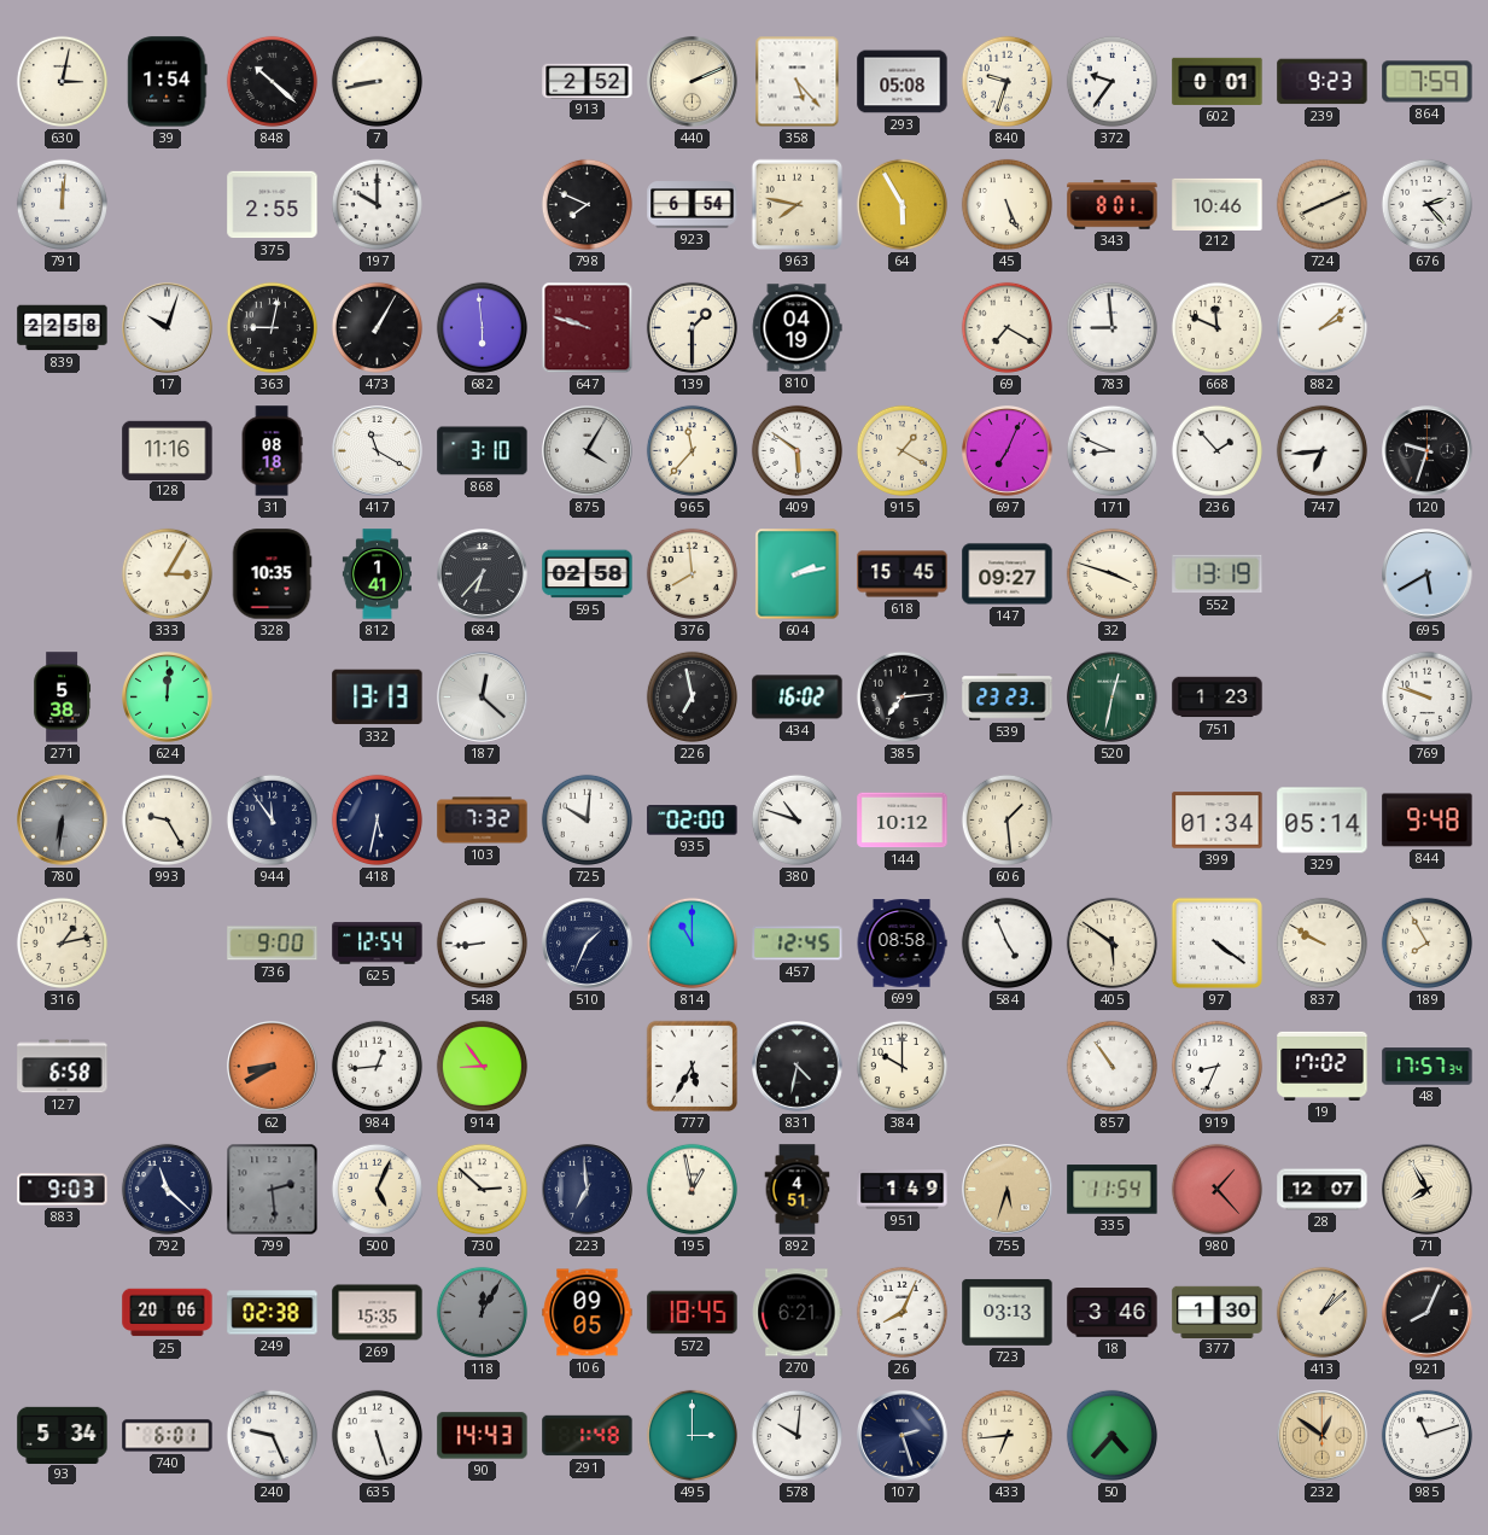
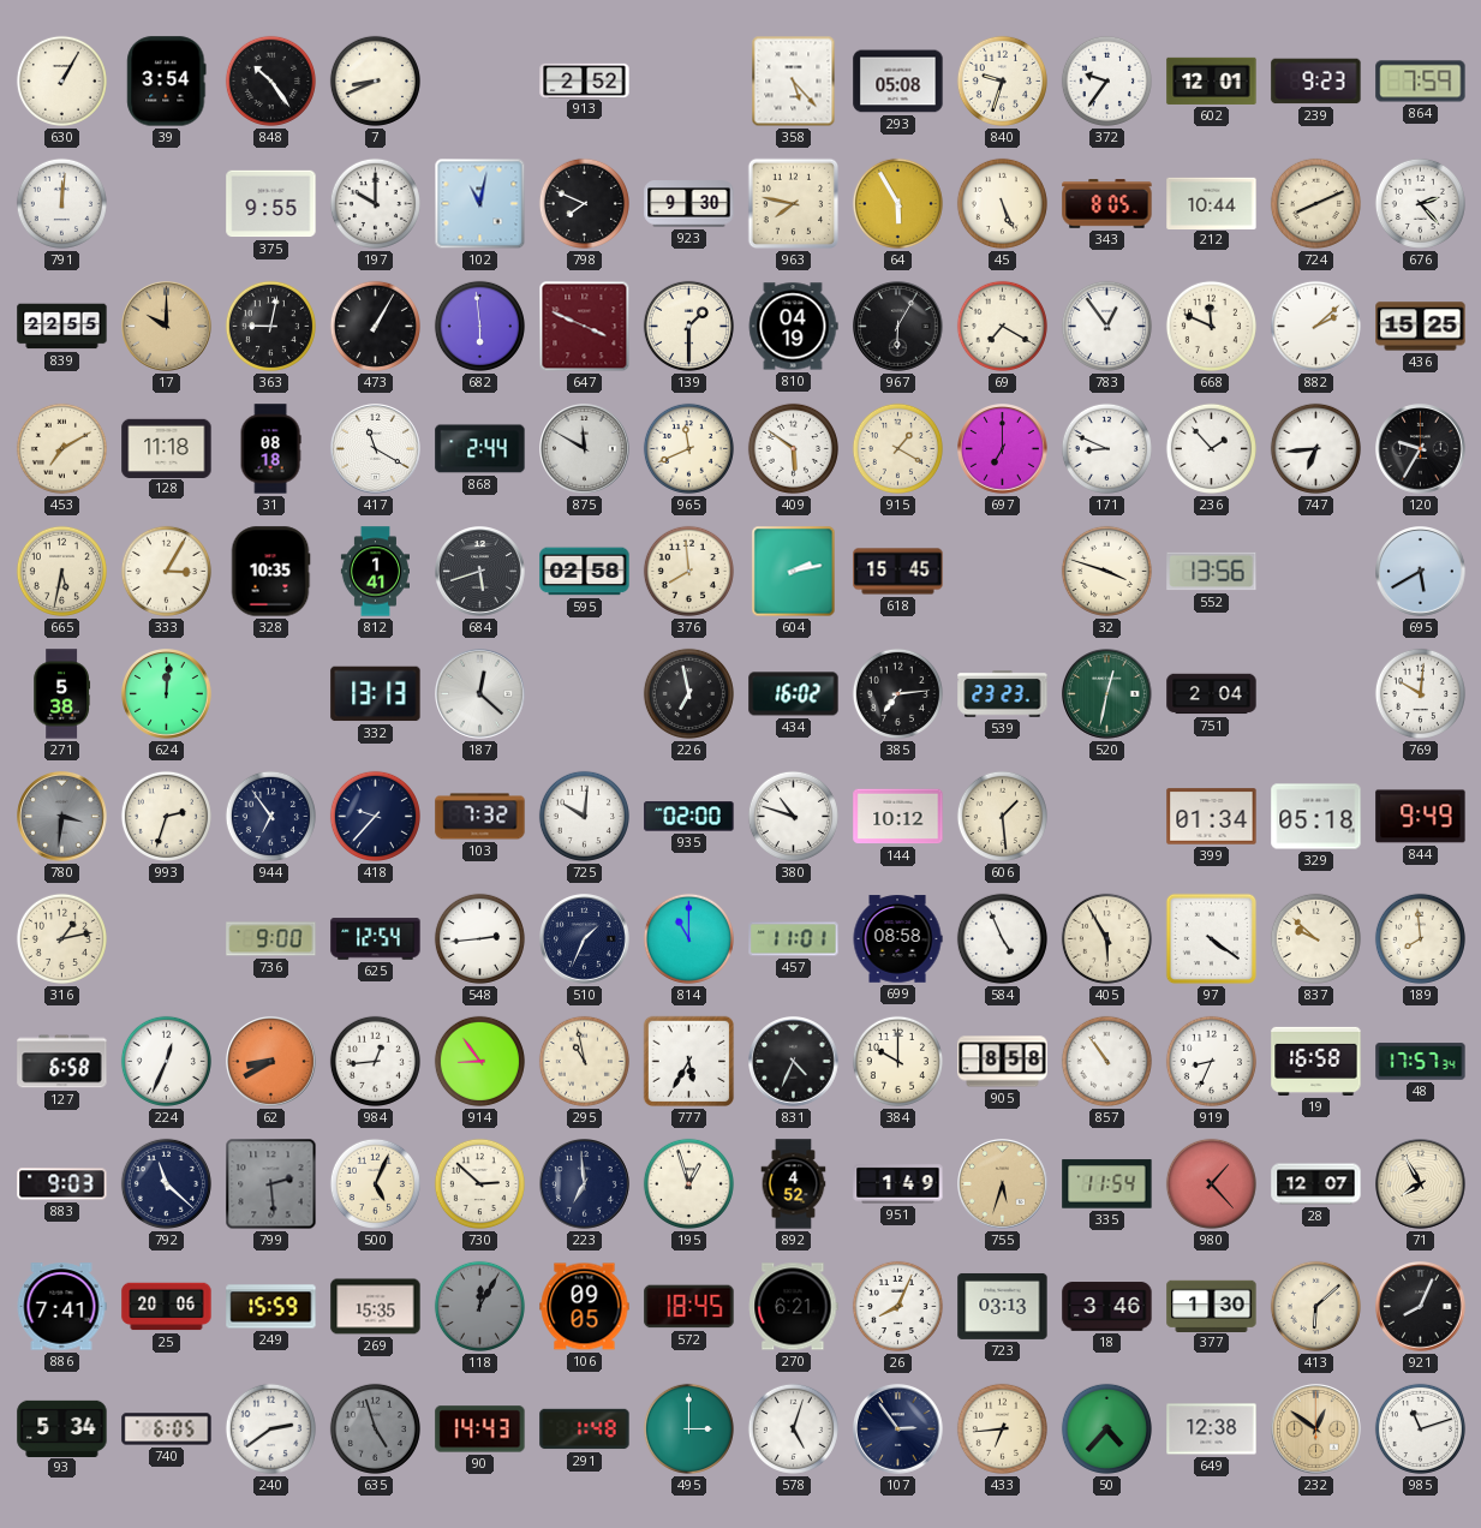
630: 3:02 -> 1:05 (61, 80)
39: 1:54 -> 3:54 (167, 82)
848: 10:22 -> 10:24 (270, 80)
7: 8:43 -> 8:41 (375, 80)
440: 2:11 -> none (693, 82)
602: 0:01 -> 12:01 (1212, 80)
375: 2:55 -> 9:55 (271, 204)
102: none -> 11:02 (480, 204)
923: 6:54 -> 9:30 (689, 204)
343: 8:01 -> 8:05 (1107, 204)
212: 10:46 -> 10:44 (1212, 203)
839: 22:58 -> 22:55 (62, 327)
17: 10:03 -> 10:00 (167, 327)
17 dial: white -> champagne (167, 327)
647: 9:48 -> 3:49 (585, 327)
967: none -> 6:05 (898, 327)
783: 8:59 -> 12:54 (1106, 326)
436: none -> 15:25 (1421, 327)
453: none -> 7:10 (61, 448)
128: 11:16 -> 11:18 (167, 448)
868: 3:10 -> 2:44 (480, 449)
875: 4:05 -> 11:50 (585, 449)
965: 11:37 -> 11:41 (688, 448)
697: 7:04 -> 7:00 (1003, 449)
120: 9:33 -> 9:35 (1421, 449)
665: none -> 5:32 (61, 571)
684: 6:37 -> 5:42 (480, 572)
147: 09:27 -> none (1008, 574)
552: 13:19 -> 13:56 (1212, 572)
751: 1:23 -> 2:04 (1212, 694)
769: 9:48 -> 10:01 (1420, 693)
780: 6:31 -> 3:31 (62, 817)
993: 9:25 -> 2:33 (166, 816)
944: 11:54 -> 6:54 (270, 816)
418: 5:32 -> 9:37 (375, 816)
329: 05:14 -> 05:18 (1316, 817)
844: 9:48 -> 9:49 (1421, 817)
548: 8:44 -> 2:44 (479, 938)
457: 12:45 -> 11:01 (794, 939)
405: 5:51 -> 5:55 (1106, 938)
837: 9:50 -> 9:52 (1315, 938)
189: 7:55 -> 7:59 (1420, 938)
224: none -> 12:34 (166, 1061)
295: none -> 10:58 (584, 1061)
831: 4:32 -> 4:34 (794, 1062)
905: none -> 8:58 (1003, 1062)
19: 17:02 -> 16:58 (1316, 1061)
195: 12:58 -> 12:57 (688, 1183)
892: 4:51 -> 4:52 (794, 1184)
886: none -> 7:41 (61, 1307)
249: 02:38 -> 15:59 (271, 1307)
413: 1:08 -> 6:08 (1315, 1306)
740: 6:01 -> 6:05 (167, 1429)
240: 9:26 -> 2:39 (270, 1428)
635: 5:27 -> 4:57 (375, 1428)
635 dial: white -> grey (375, 1428)
578: 10:01 -> 5:03 (793, 1428)
107: 2:27 -> 2:54 (898, 1429)
649: none -> 12:38 (1212, 1429)
